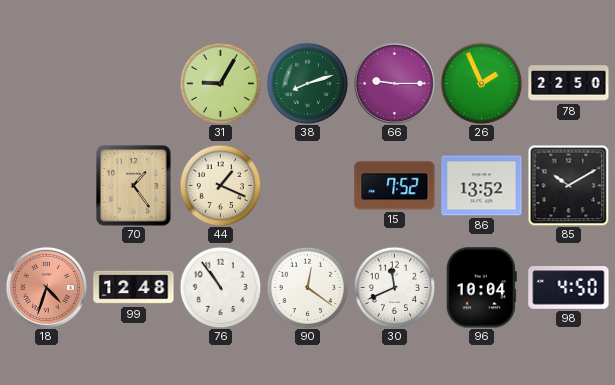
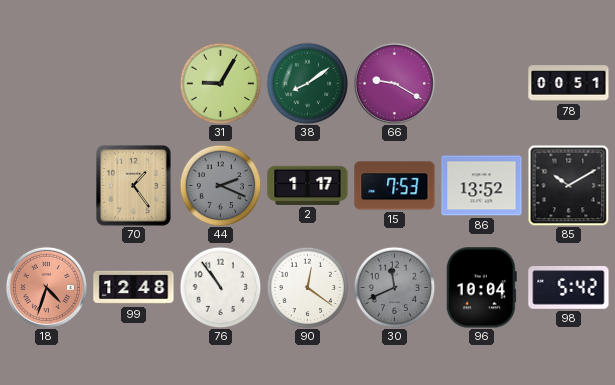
38: 8:12 -> 8:09 (307, 83)
66: 9:15 -> 9:20 (394, 83)
26: 1:56 -> none (481, 83)
78: 22:50 -> 00:51 (569, 84)
44: 1:19 -> 2:19 (220, 185)
44 dial: cream -> grey (220, 185)
2: none -> 1:17 (308, 185)
15: 7:52 -> 7:53 (395, 186)
30 dial: white -> grey (394, 287)
98: 4:50 -> 5:42 (569, 288)
